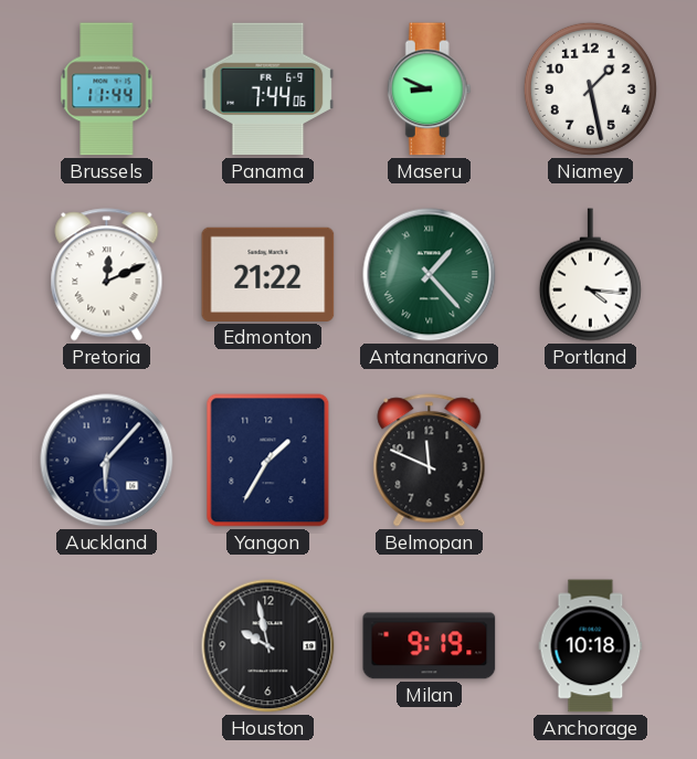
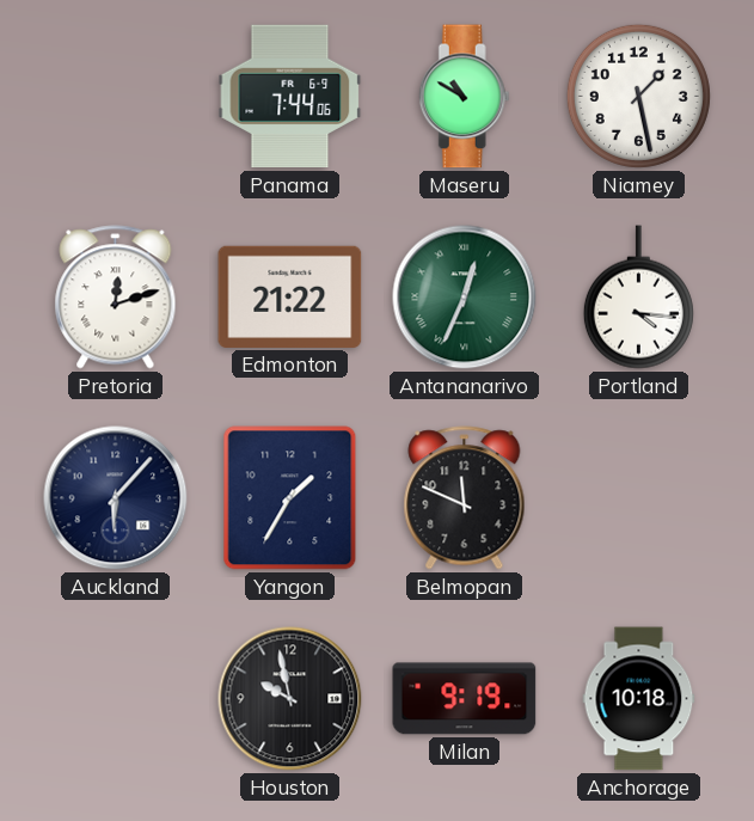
Brussels: 11:44 -> none (107, 89)
Maseru: 8:49 -> 10:50 (464, 97)
Pretoria: 12:11 -> 12:12 (116, 298)
Antananarivo: 1:23 -> 12:34 (465, 298)
